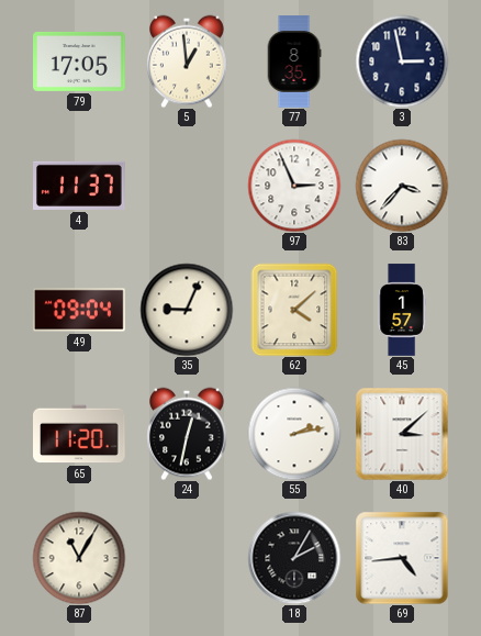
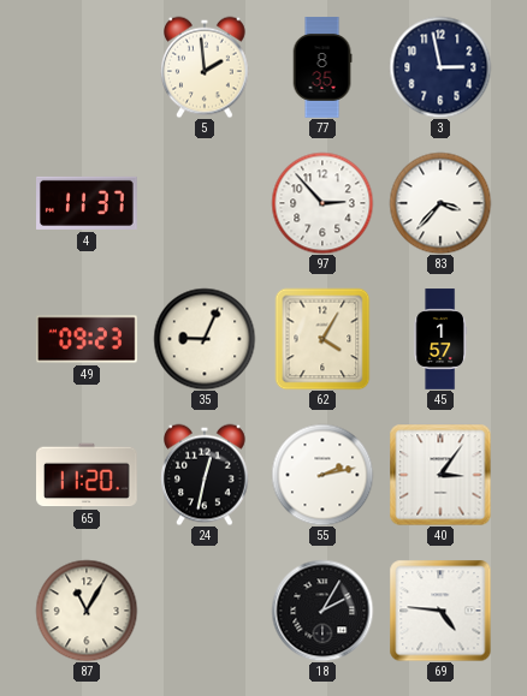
79: 17:05 -> none (79, 62)
5: 12:59 -> 1:59 (206, 67)
97: 2:56 -> 2:53 (322, 203)
49: 09:04 -> 09:23 (87, 339)
62: 4:08 -> 4:05 (322, 339)
40: 3:08 -> 3:06 (440, 475)
69: 4:44 -> 4:46 (440, 611)
